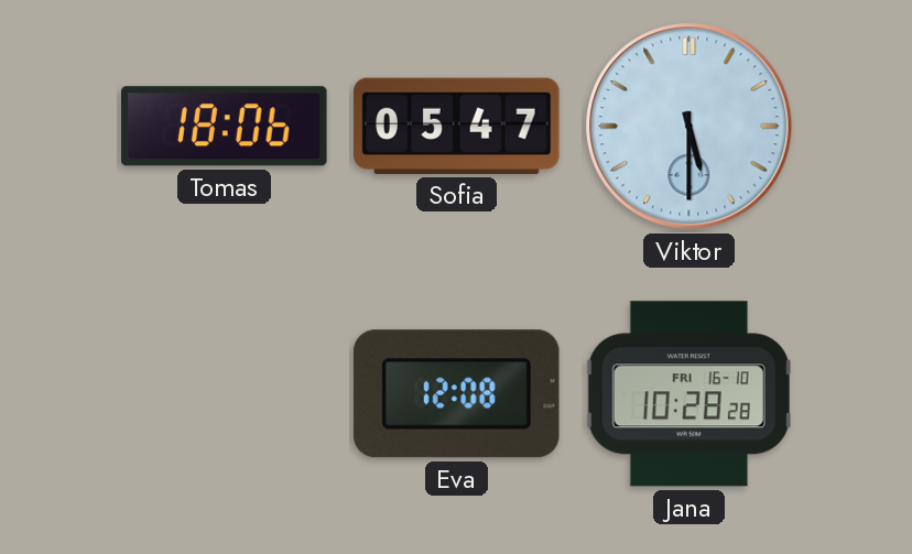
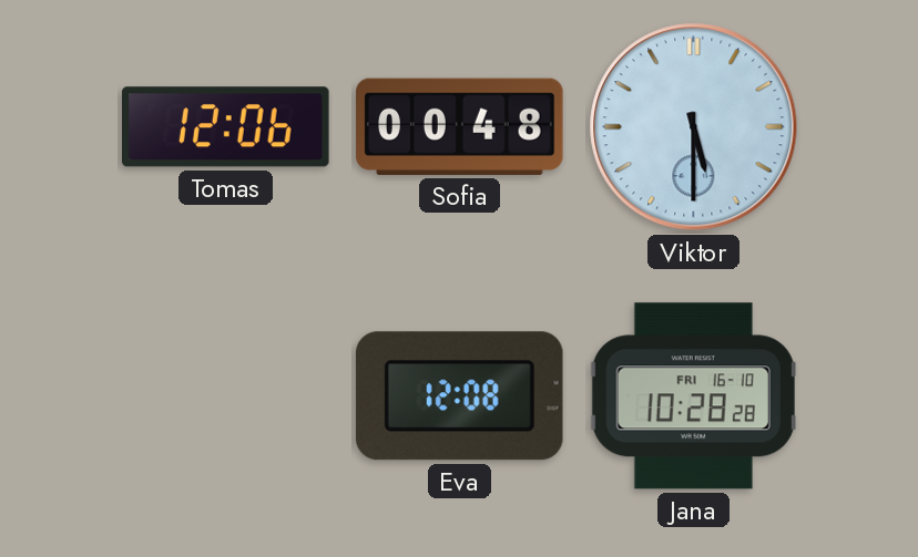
Tomas: 18:06 -> 12:06 (226, 127)
Sofia: 05:47 -> 00:48 (460, 126)
